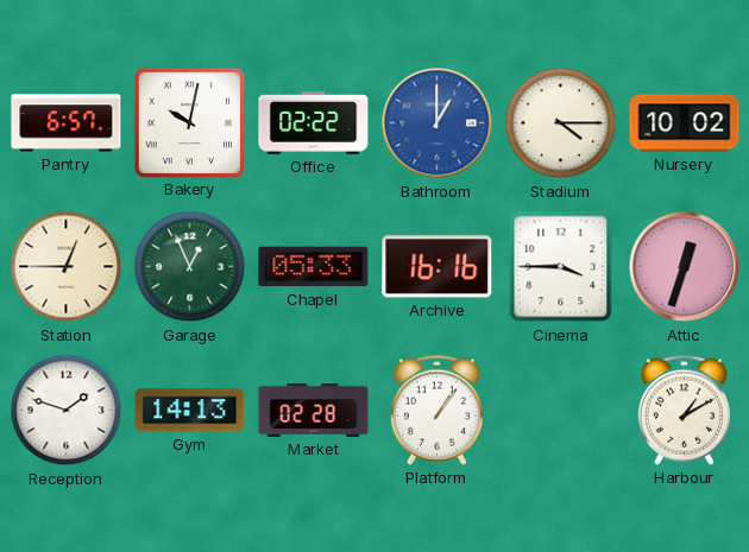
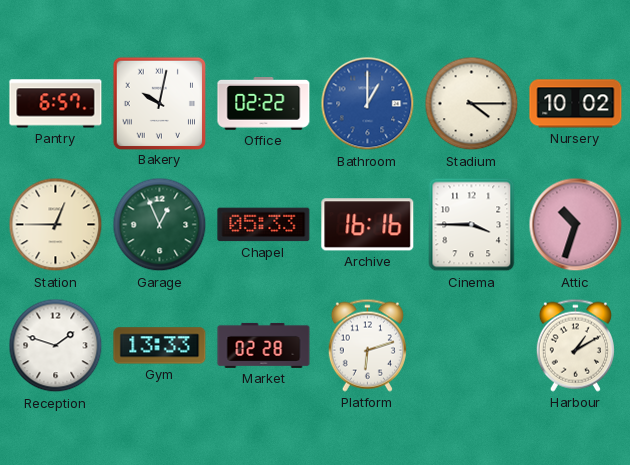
Attic: 12:33 -> 10:33 (576, 225)
Gym: 14:13 -> 13:33 (160, 346)
Platform: 1:06 -> 6:12 (367, 345)
